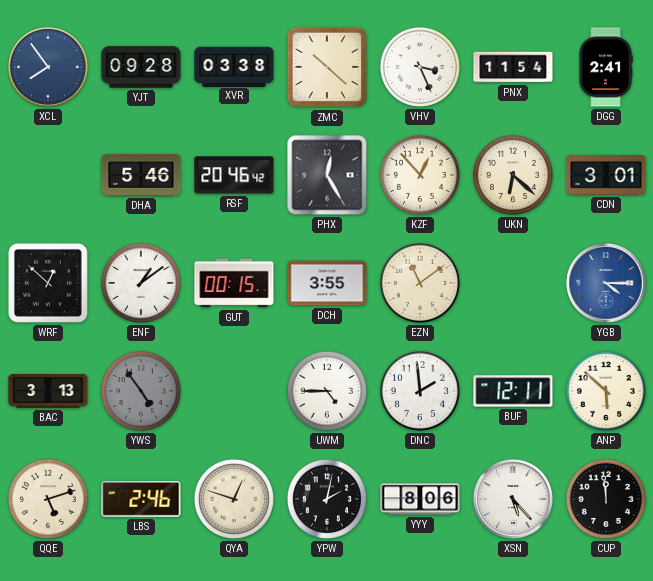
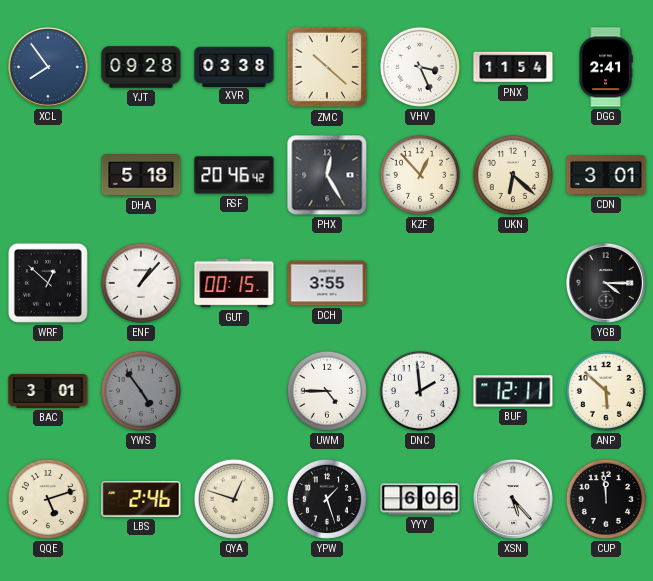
DHA: 5:46 -> 5:18 (141, 176)
ENF: 1:09 -> 1:07 (141, 283)
EZN: 11:09 -> none (420, 283)
YGB dial: blue -> black (607, 284)
BAC: 3:13 -> 3:01 (48, 392)
YPW: 2:02 -> 1:27 (327, 499)
YYY: 8:06 -> 6:06 (420, 499)
